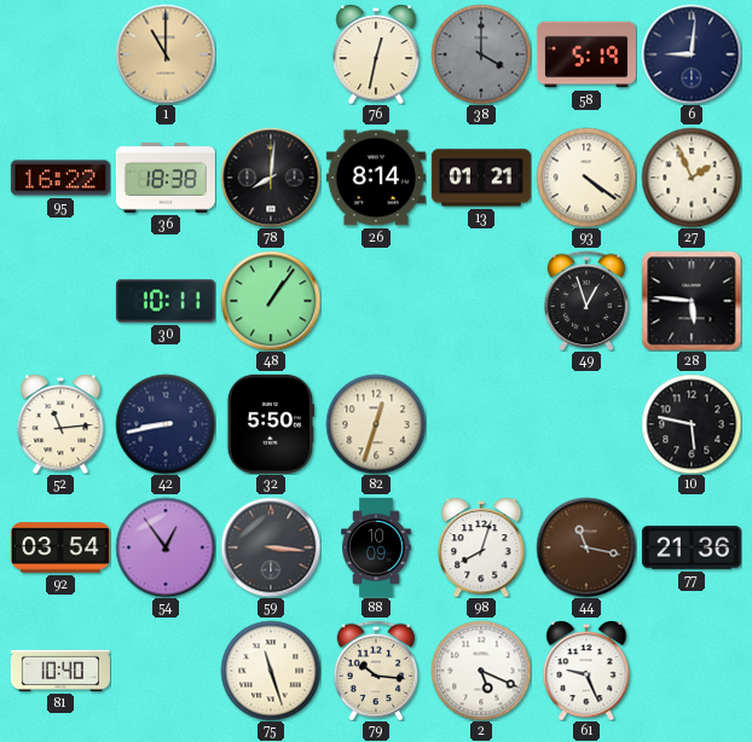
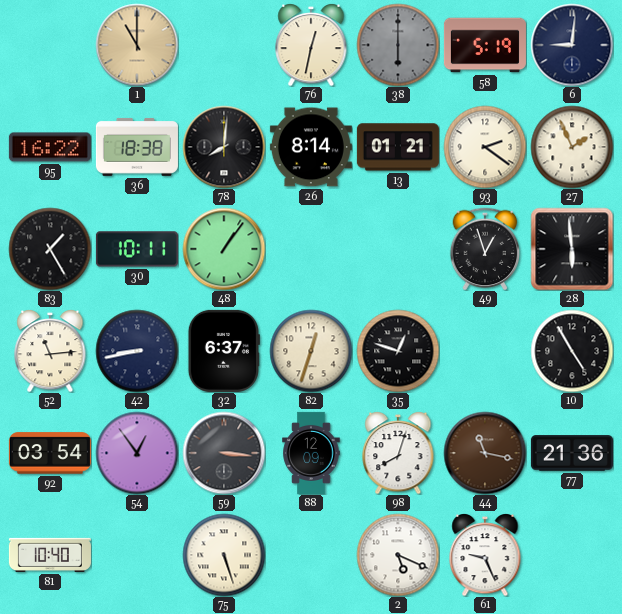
38: 4:00 -> 6:00 (398, 45)
93: 4:21 -> 2:21 (485, 147)
83: none -> 1:25 (50, 249)
28: 5:46 -> 5:59 (572, 249)
32: 5:50 -> 6:37 (224, 351)
35: none -> 12:48 (398, 351)
10: 5:47 -> 4:55 (572, 351)
88: 10:09 -> 12:09 (311, 453)
75: 11:27 -> 5:27 (224, 555)
79: 10:16 -> none (376, 671)
